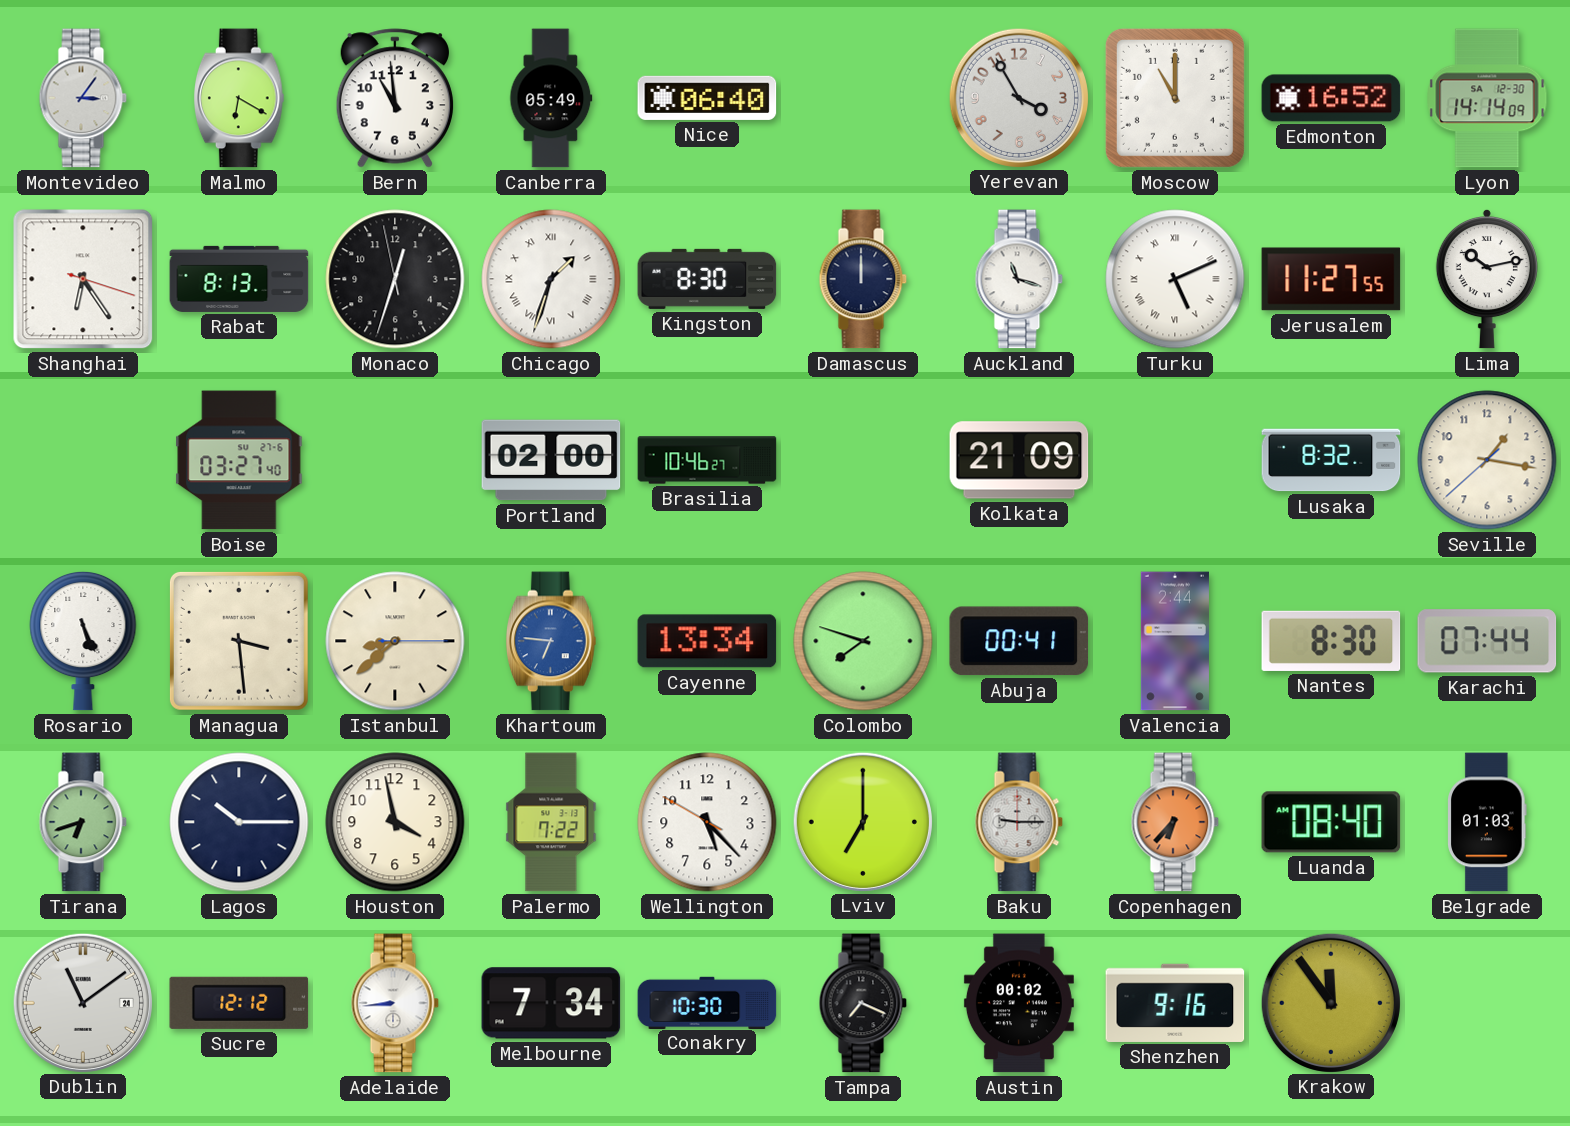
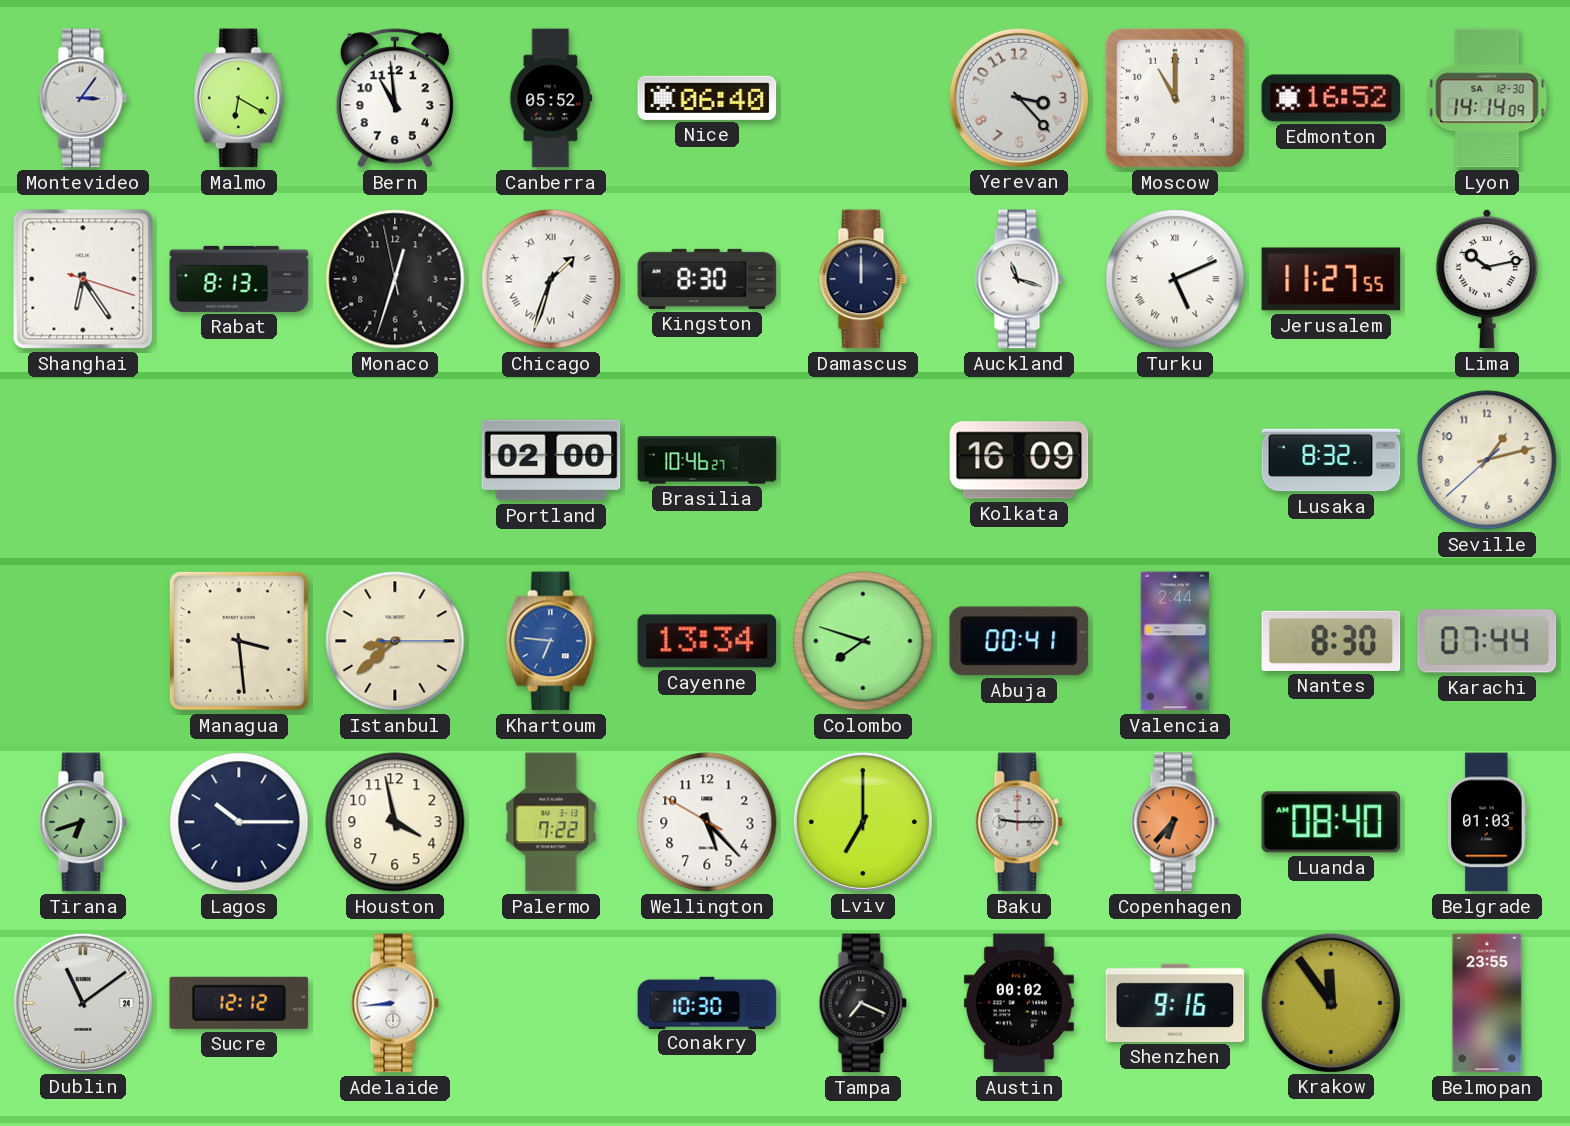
Canberra: 05:49 -> 05:52 (551, 98)
Yerevan: 3:55 -> 3:23 (1018, 97)
Boise: 03:27 -> none (239, 460)
Kolkata: 21:09 -> 16:09 (1019, 460)
Seville: 1:16 -> 1:12 (1487, 460)
Rosario: 5:26 -> none (83, 641)
Melbourne: 7:34 -> none (551, 1003)
Belmopan: none -> 23:55 (1487, 1003)
